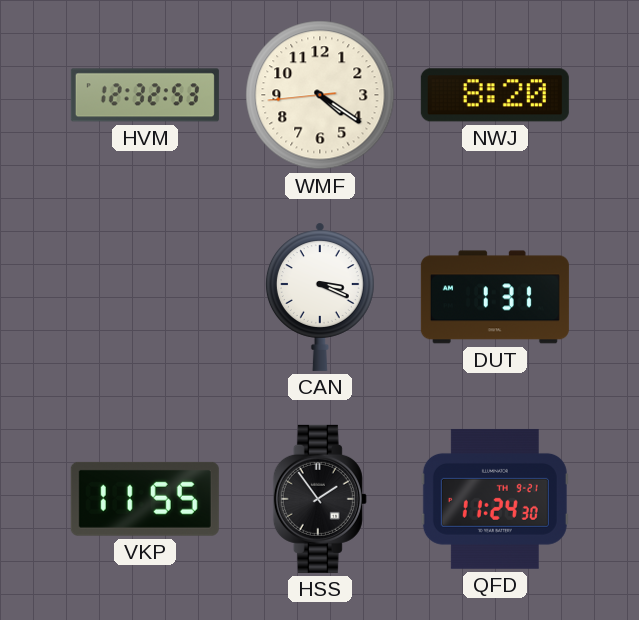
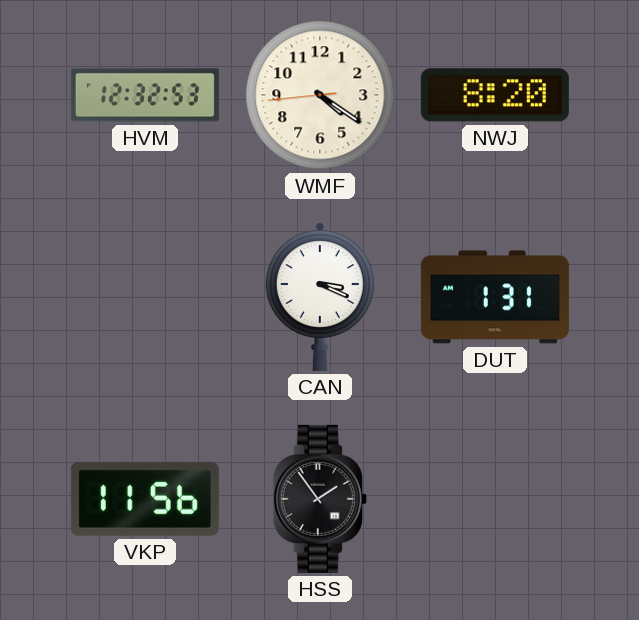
VKP: 11:55 -> 11:56 (145, 499)
QFD: 11:24 -> none (495, 499)
